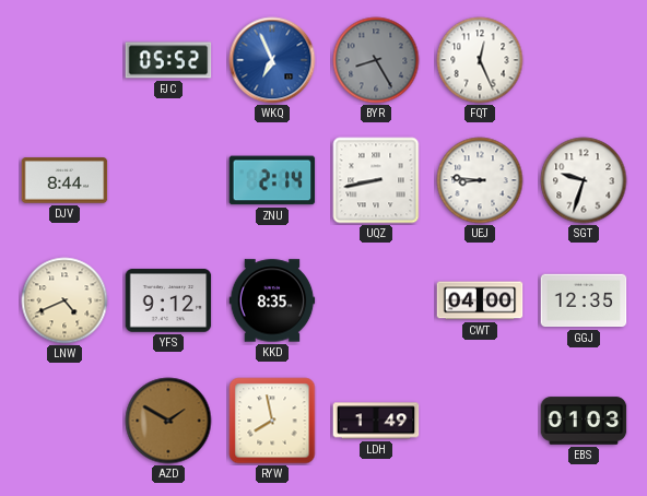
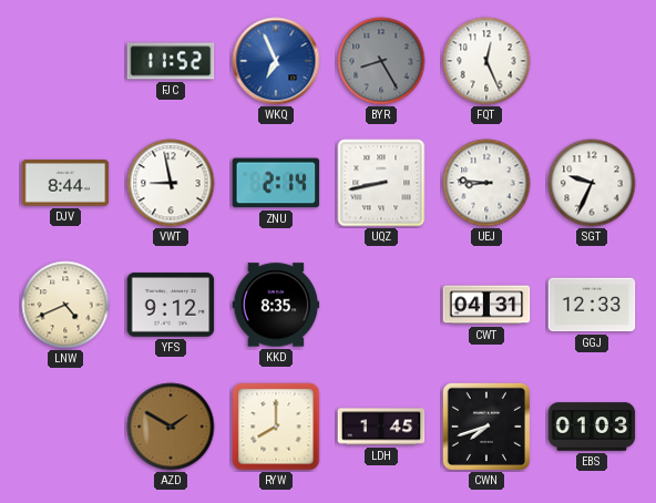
FJC: 05:52 -> 11:52 (171, 61)
VWT: none -> 8:58 (171, 183)
SGT: 9:33 -> 9:34 (592, 183)
CWT: 04:00 -> 04:31 (486, 305)
GGJ: 12:35 -> 12:33 (592, 305)
RYW: 7:58 -> 8:00 (276, 427)
LDH: 1:49 -> 1:45 (381, 427)
CWN: none -> 7:42 (486, 427)
